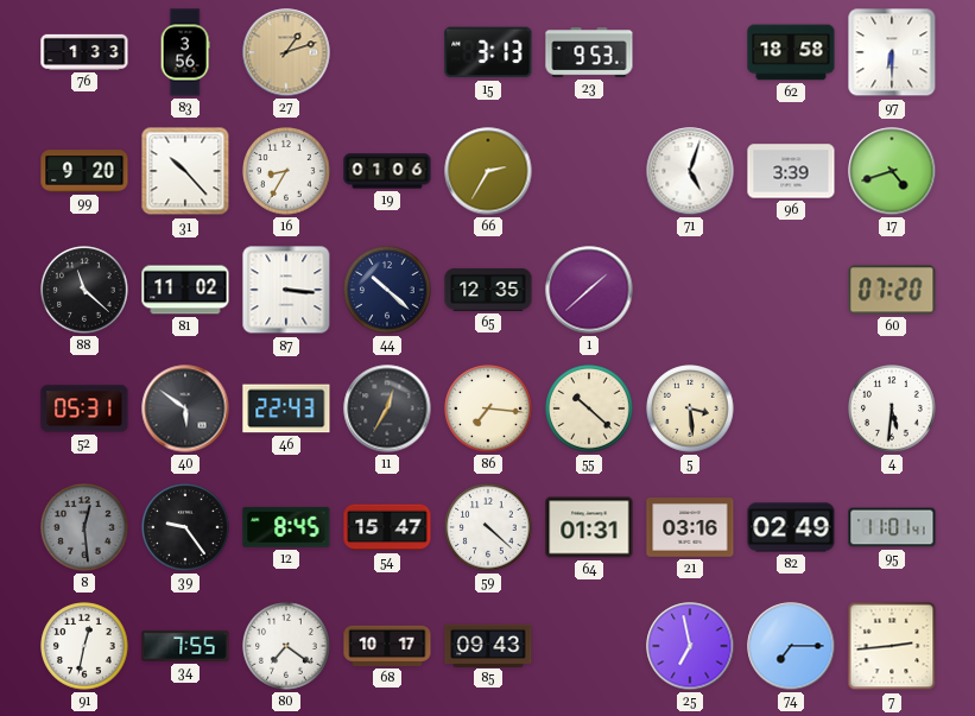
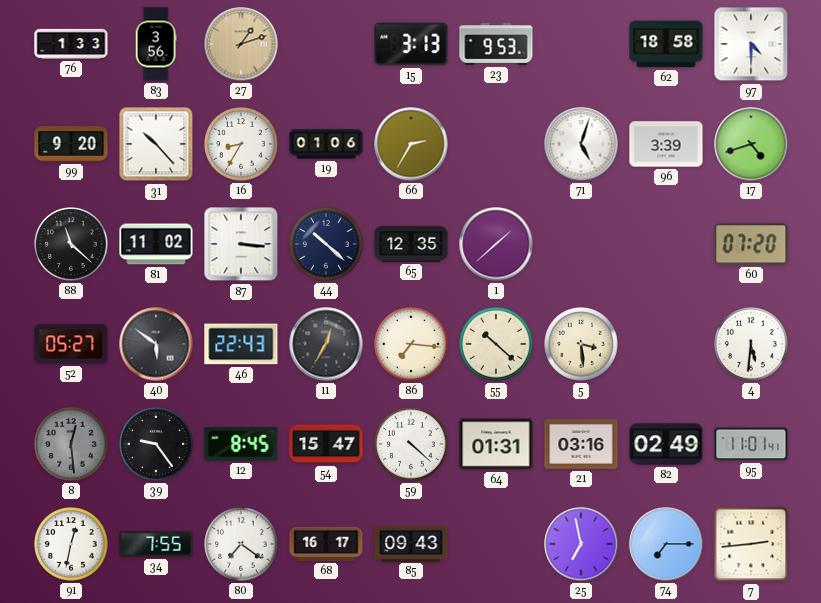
97: 6:30 -> 4:30 (751, 44)
52: 05:31 -> 05:27 (71, 344)
68: 10:17 -> 16:17 (326, 544)
